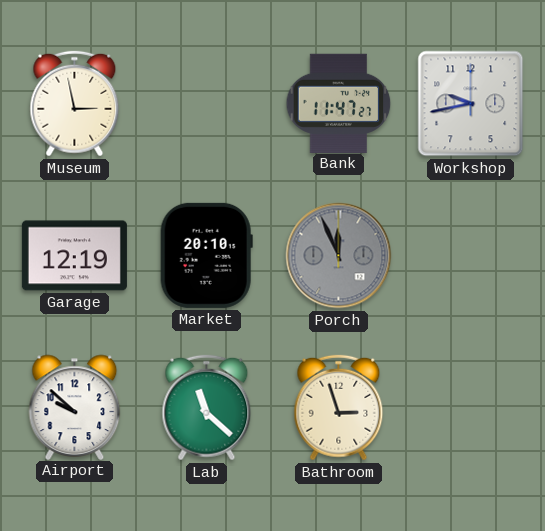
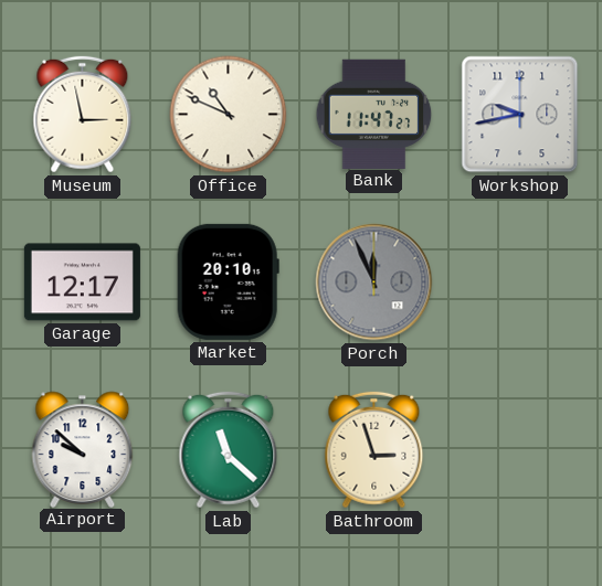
Office: none -> 10:49 (229, 115)
Garage: 12:19 -> 12:17 (82, 283)
